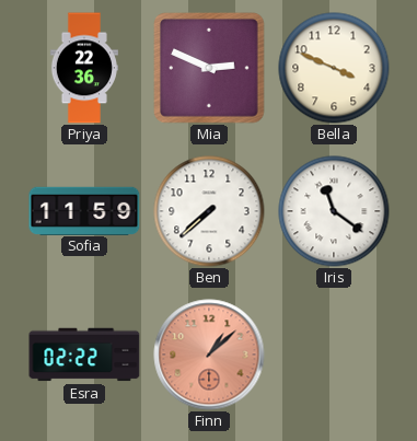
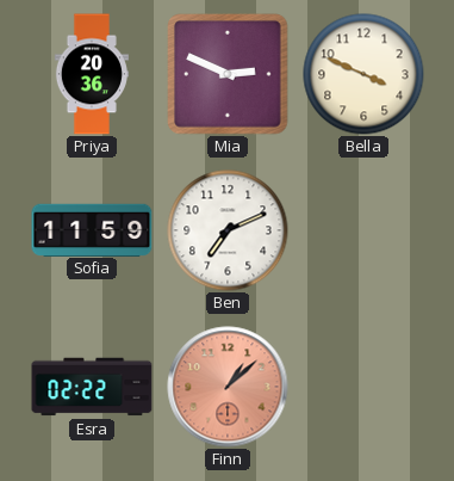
Priya: 22:36 -> 20:36 (92, 74)
Ben: 7:38 -> 7:11 (228, 230)
Iris: 11:21 -> none (334, 211)
